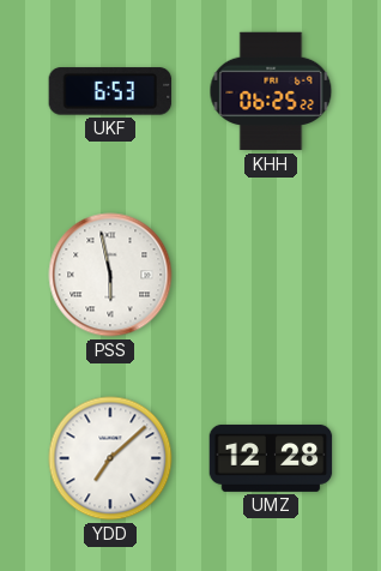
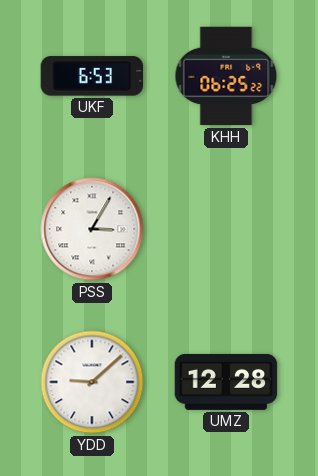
PSS: 5:58 -> 3:05 (92, 229)
YDD: 7:08 -> 9:08 (92, 382)
